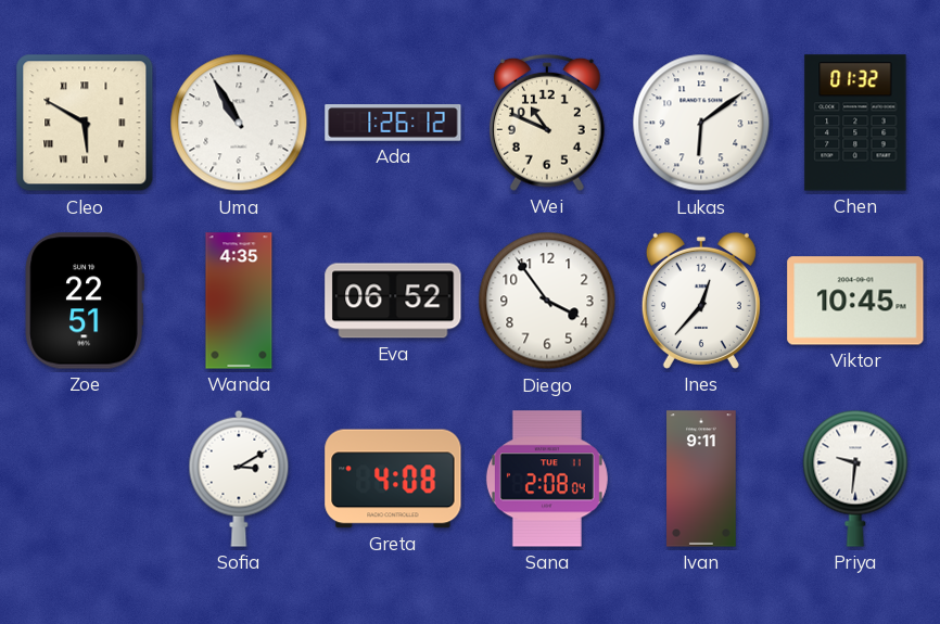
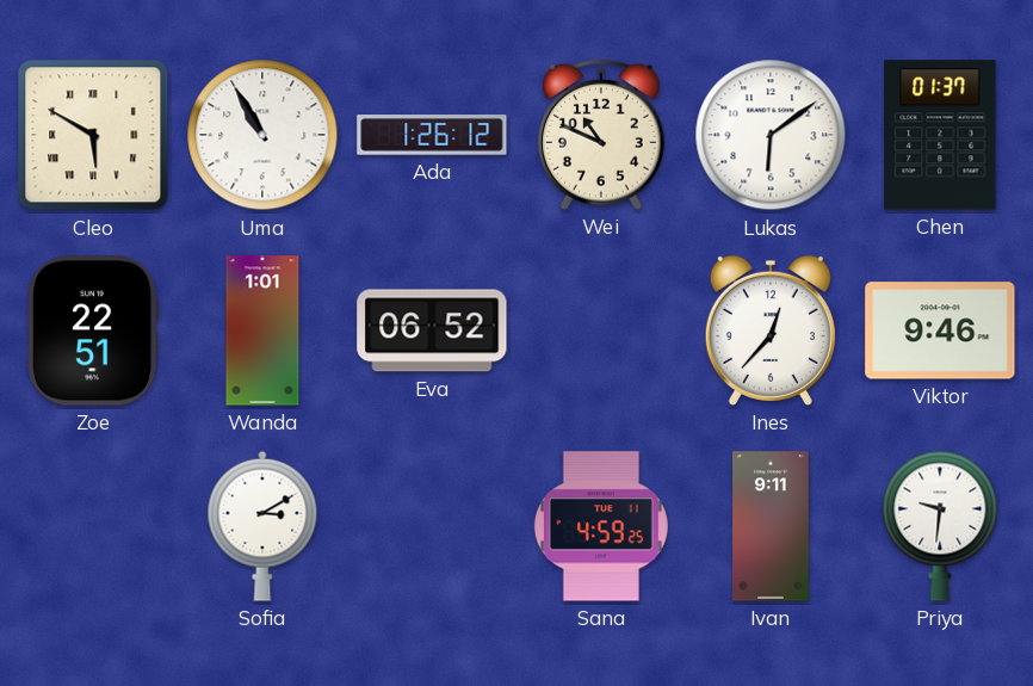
Chen: 01:32 -> 01:37 (940, 135)
Wanda: 4:35 -> 1:01 (262, 330)
Diego: 3:54 -> none (547, 301)
Viktor: 10:45 -> 9:46 (940, 330)
Greta: 4:08 -> none (393, 479)
Sana: 2:08 -> 4:59 (601, 526)
